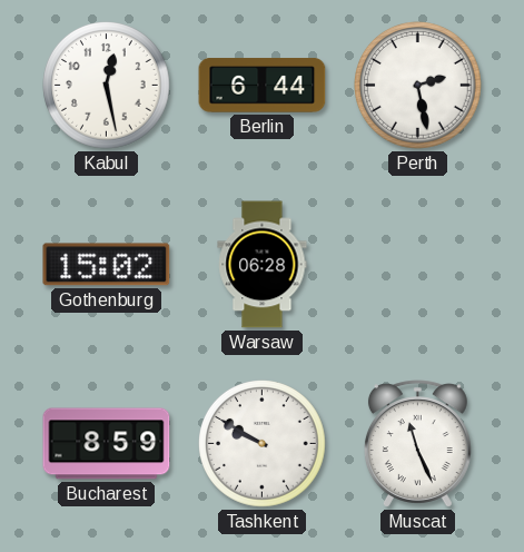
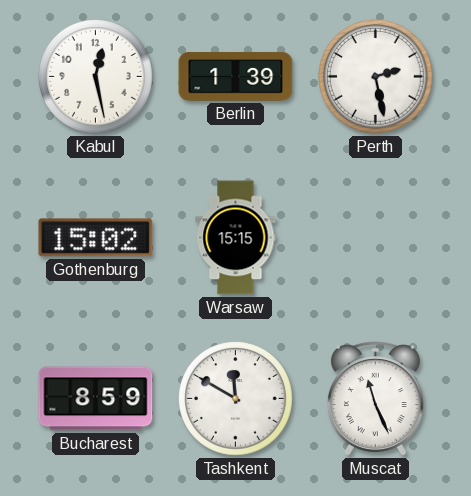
Berlin: 6:44 -> 1:39 (236, 77)
Warsaw: 06:28 -> 15:15 (236, 238)
Tashkent: 9:50 -> 11:50 (236, 399)
